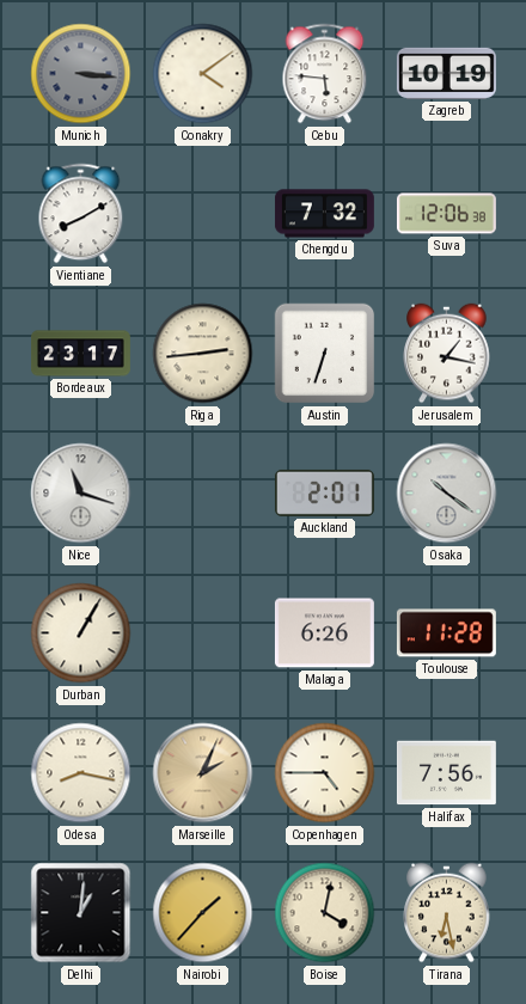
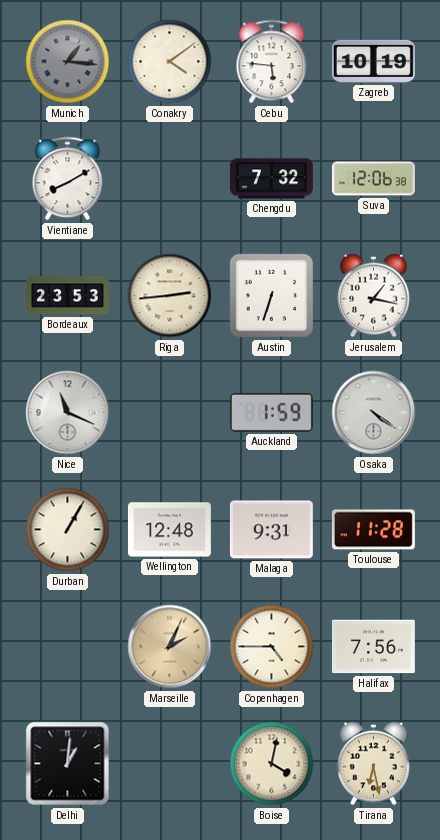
Munich: 3:16 -> 1:16 (68, 62)
Bordeaux: 23:17 -> 23:53 (68, 296)
Nice: 11:18 -> 11:19 (68, 413)
Auckland: 2:01 -> 1:59 (271, 412)
Osaka: 10:21 -> 4:21 (374, 413)
Wellington: none -> 12:48 (169, 530)
Malaga: 6:26 -> 9:31 (271, 530)
Odesa: 8:17 -> none (81, 773)
Nairobi: 1:37 -> none (203, 913)
